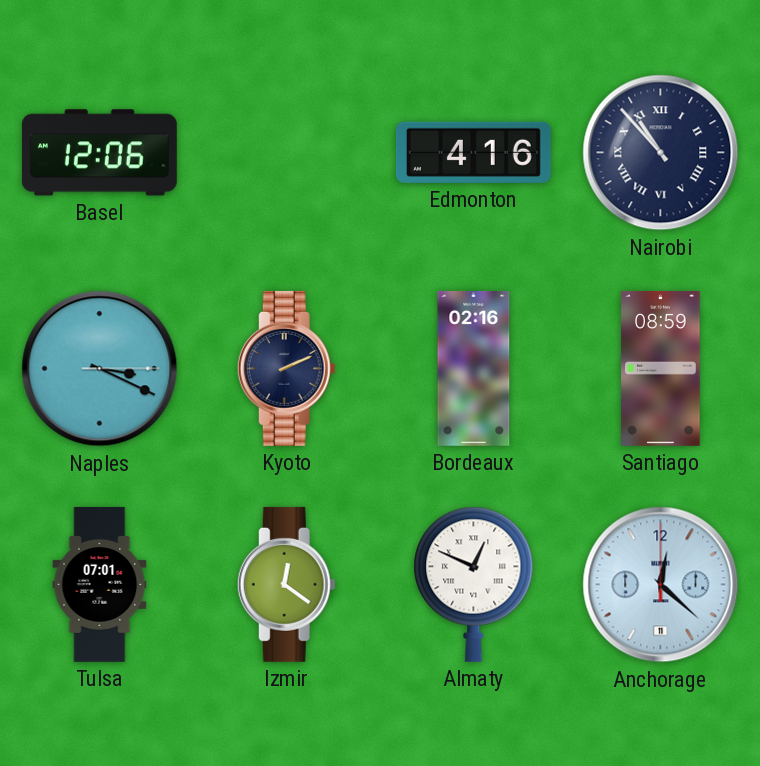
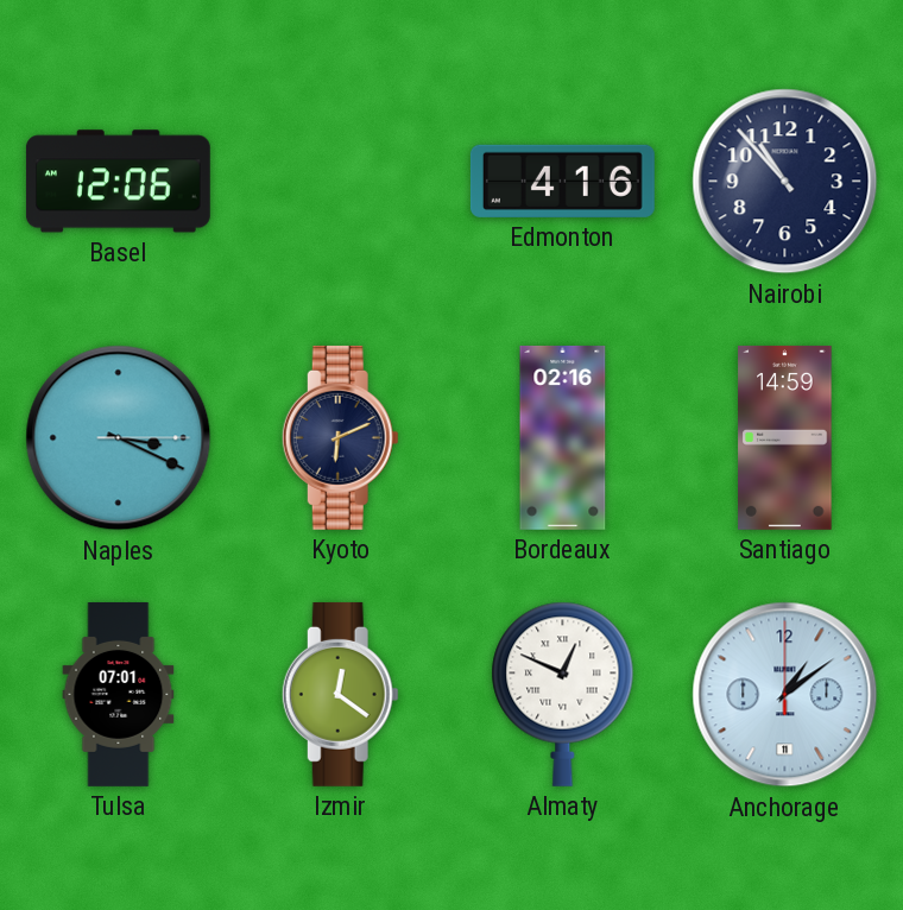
Nairobi numerals: Roman -> Arabic (785, 182)
Kyoto: 2:11 -> 6:11 (340, 437)
Santiago: 08:59 -> 14:59 (785, 437)
Anchorage: 12:22 -> 1:09 (785, 695)
